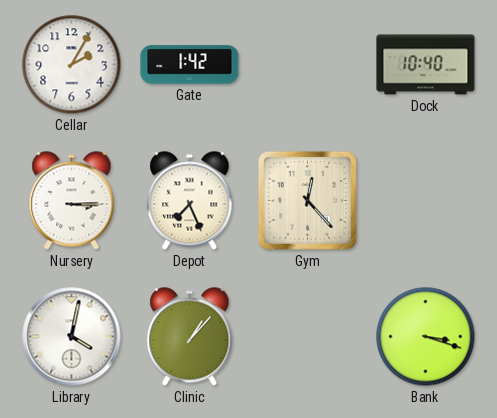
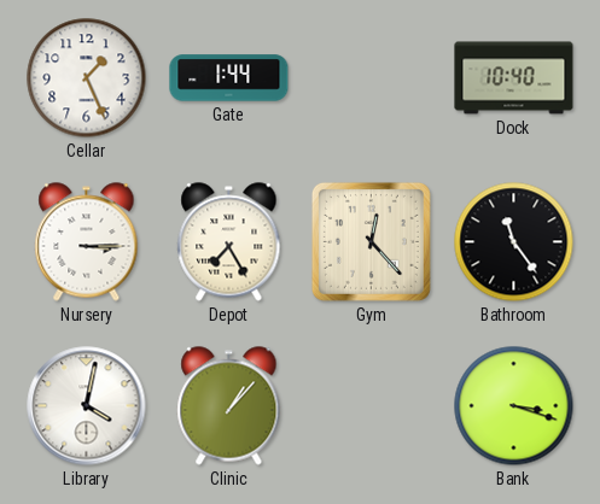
Cellar: 2:05 -> 1:26 (87, 78)
Gate: 1:42 -> 1:44 (229, 78)
Depot: 7:26 -> 7:25 (229, 242)
Bathroom: none -> 11:24 (514, 242)
